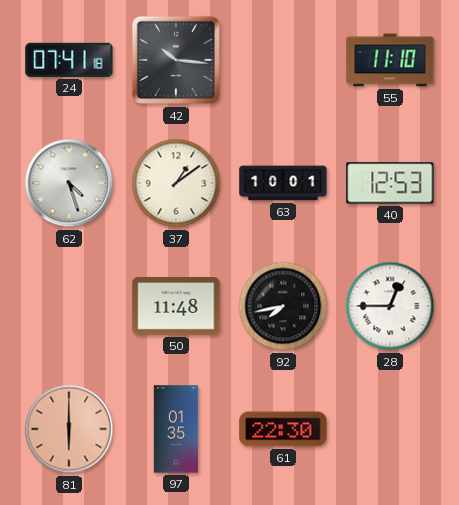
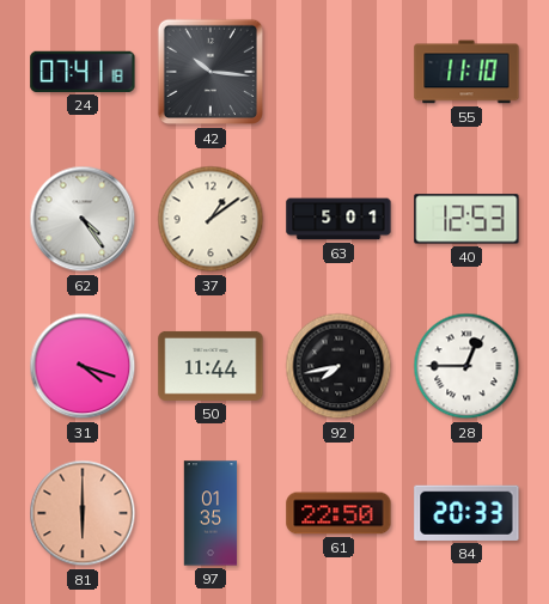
62: 4:27 -> 4:24 (83, 219)
63: 10:01 -> 5:01 (338, 219)
31: none -> 4:18 (83, 366)
50: 11:48 -> 11:44 (211, 366)
61: 22:30 -> 22:50 (338, 513)
84: none -> 20:33 (466, 513)
